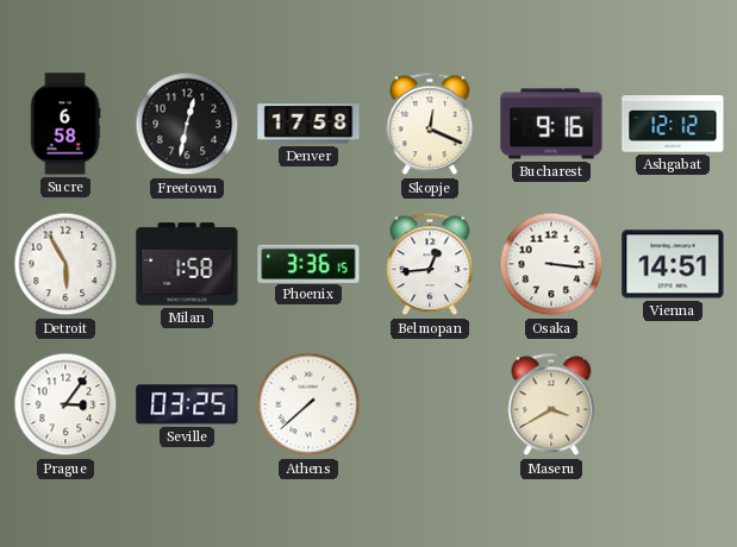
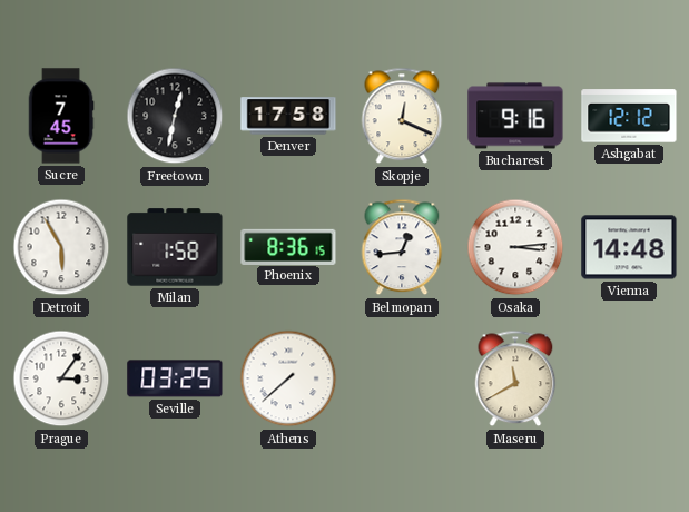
Sucre: 6:58 -> 7:45 (61, 116)
Phoenix: 3:36 -> 8:36 (288, 246)
Osaka: 3:16 -> 3:14 (515, 247)
Vienna: 14:51 -> 14:48 (629, 247)
Maseru: 3:40 -> 11:40 (515, 378)
